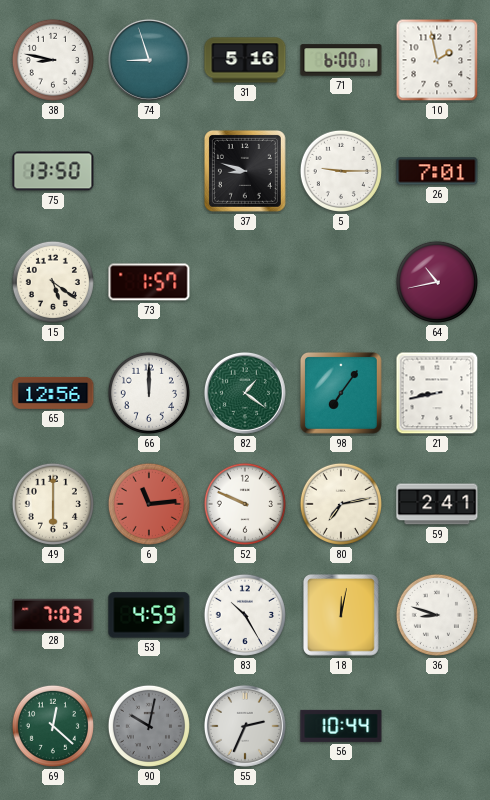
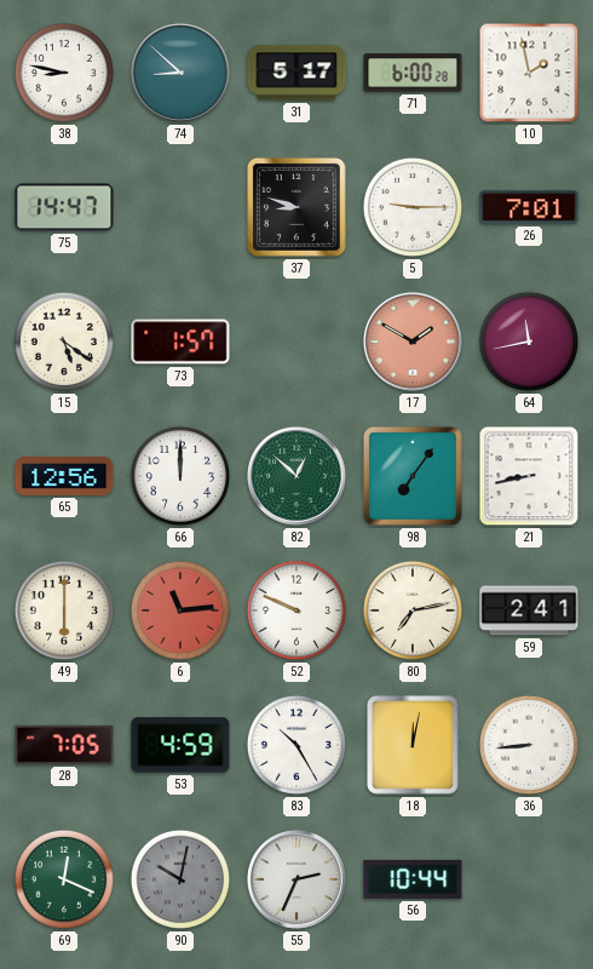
74: 8:57 -> 8:52 (180, 73)
31: 5:16 -> 5:17 (296, 73)
71: 6:00:01 -> 6:00:28 (413, 73)
75: 13:50 -> 14:47 (64, 207)
17: none -> 1:50 (413, 342)
64: 10:43 -> 11:43 (529, 342)
82: 1:21 -> 12:52 (296, 476)
28: 7:03 -> 7:05 (64, 745)
36: 8:48 -> 8:44 (529, 745)
69: 12:22 -> 12:19 (64, 879)
